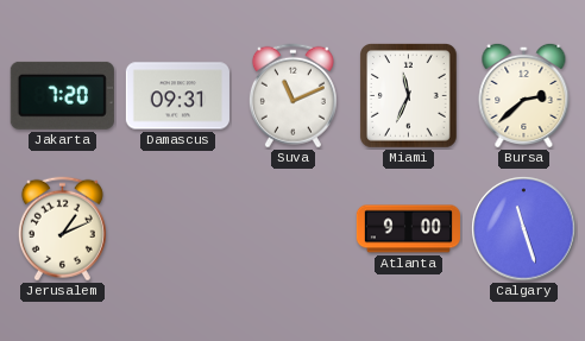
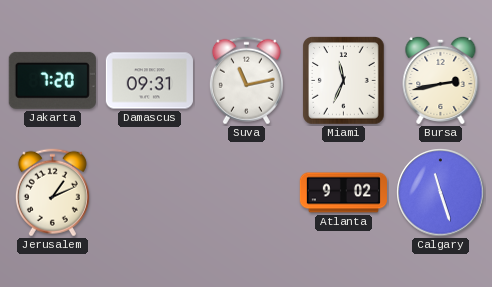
Suva: 11:11 -> 11:13 (246, 81)
Bursa: 2:38 -> 2:43 (441, 80)
Atlanta: 9:00 -> 9:02 (343, 193)
